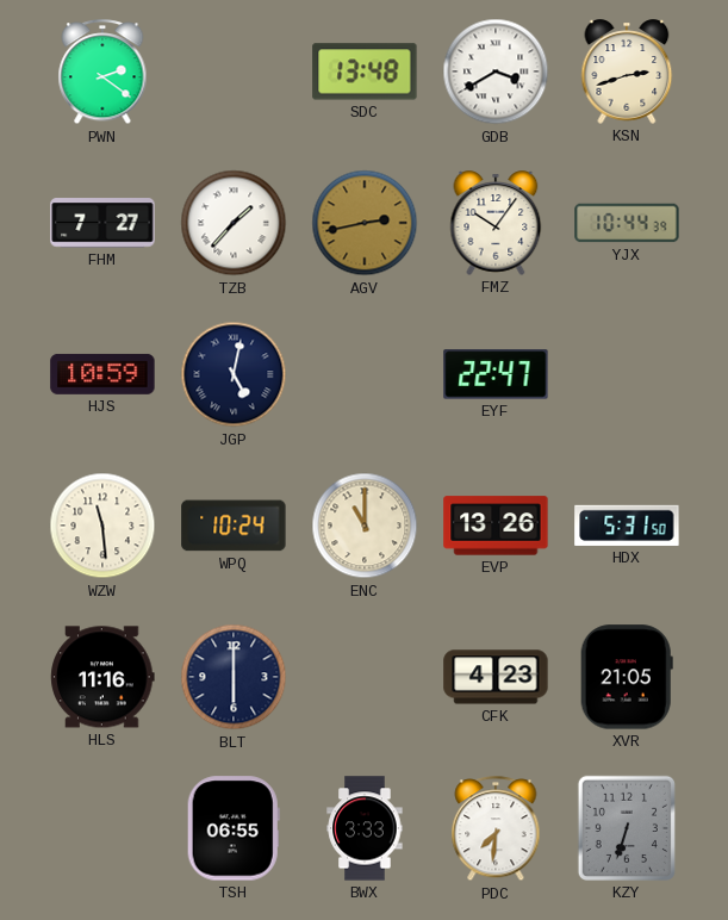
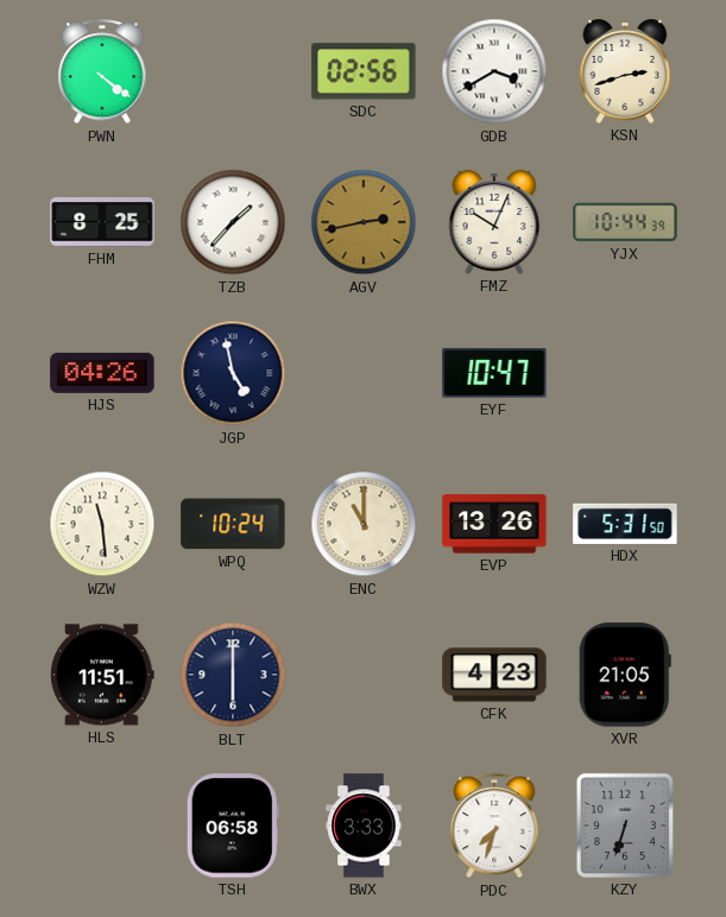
PWN: 2:21 -> 4:21 (102, 72)
SDC: 13:48 -> 02:56 (364, 71)
FHM: 7:27 -> 8:25 (102, 222)
FMZ: 10:06 -> 10:04 (494, 222)
HJS: 10:59 -> 04:26 (102, 373)
JGP: 5:02 -> 4:58 (233, 373)
EYF: 22:47 -> 10:47 (494, 373)
HLS: 11:16 -> 11:51 (102, 675)
TSH: 06:55 -> 06:58 (233, 826)
PDC: 7:31 -> 7:33 (494, 827)
